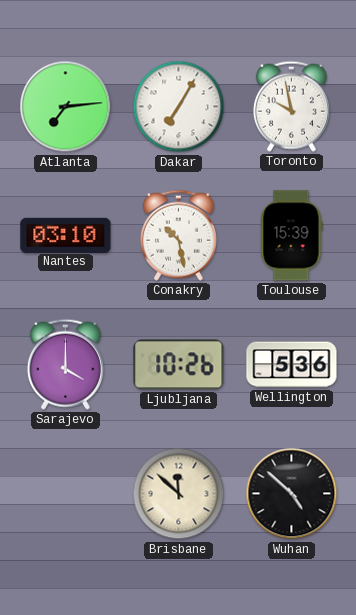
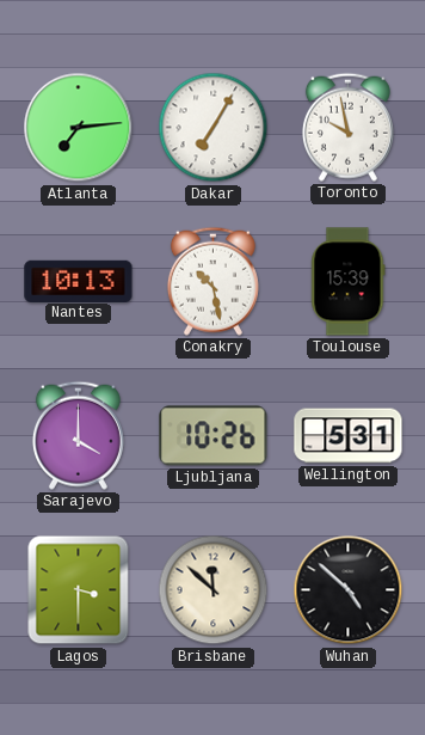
Nantes: 03:10 -> 10:13 (79, 281)
Wellington: 5:36 -> 5:31 (349, 436)
Lagos: none -> 3:30 (79, 590)
